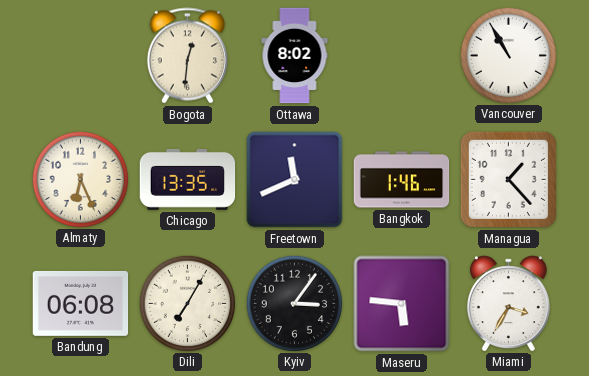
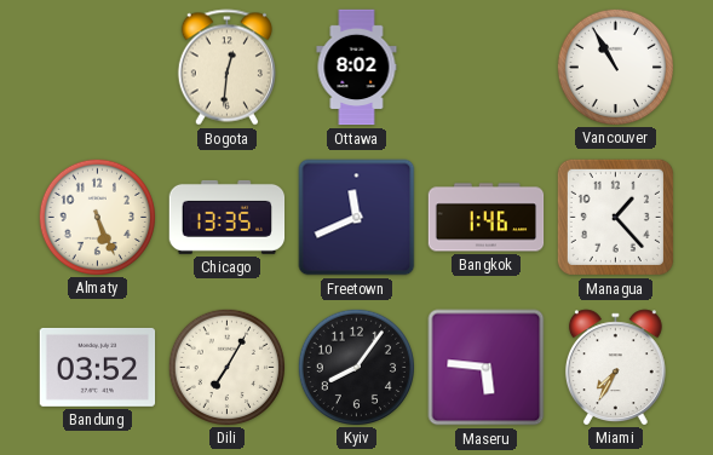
Almaty: 6:26 -> 5:26 (97, 217)
Bandung: 06:08 -> 03:52 (98, 367)
Kyiv: 3:06 -> 8:06 (356, 367)
Miami: 3:35 -> 7:35 (615, 367)
